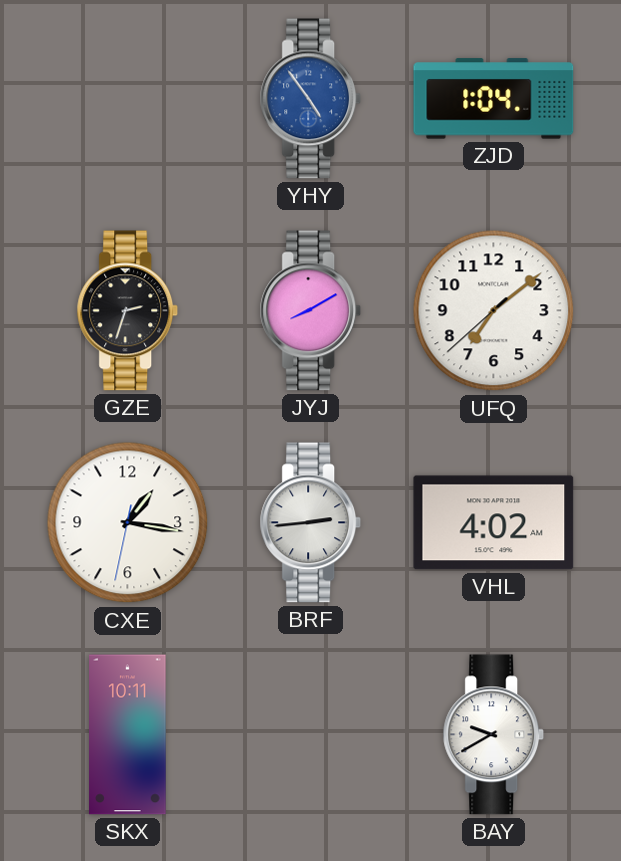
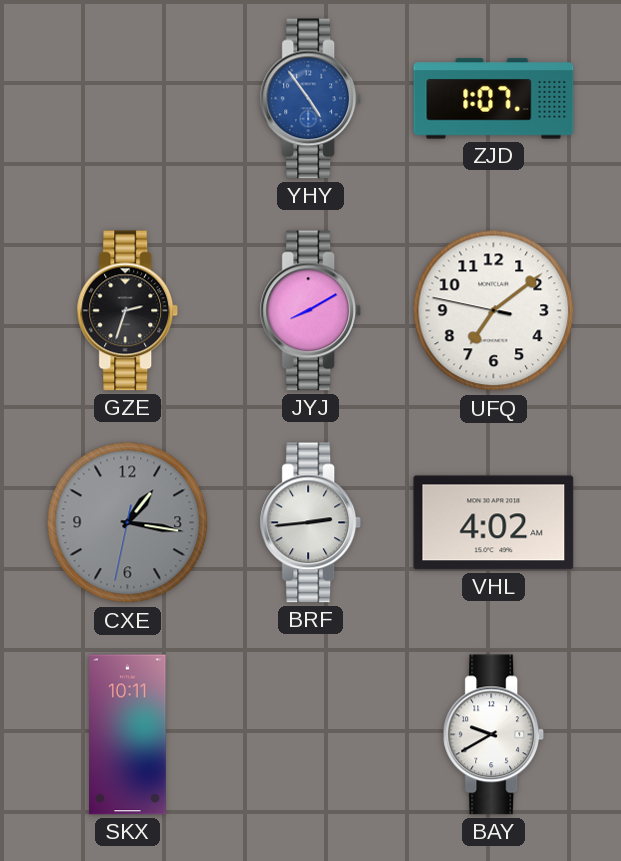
ZJD: 1:04 -> 1:07 (494, 99)
UFQ: 7:08:38 -> 7:08:47 (494, 311)
CXE dial: white -> grey (128, 523)
